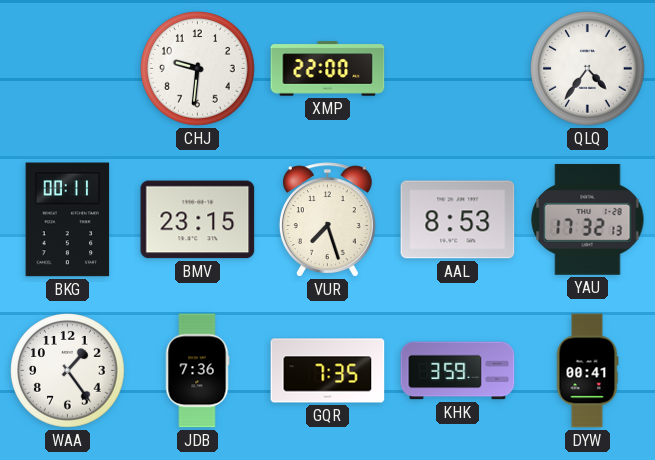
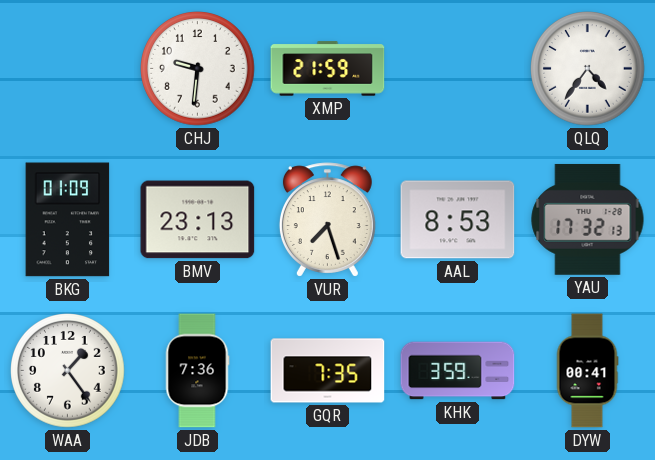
XMP: 22:00 -> 21:59 (328, 69)
BKG: 00:11 -> 01:09 (68, 220)
BMV: 23:15 -> 23:13 (198, 220)
